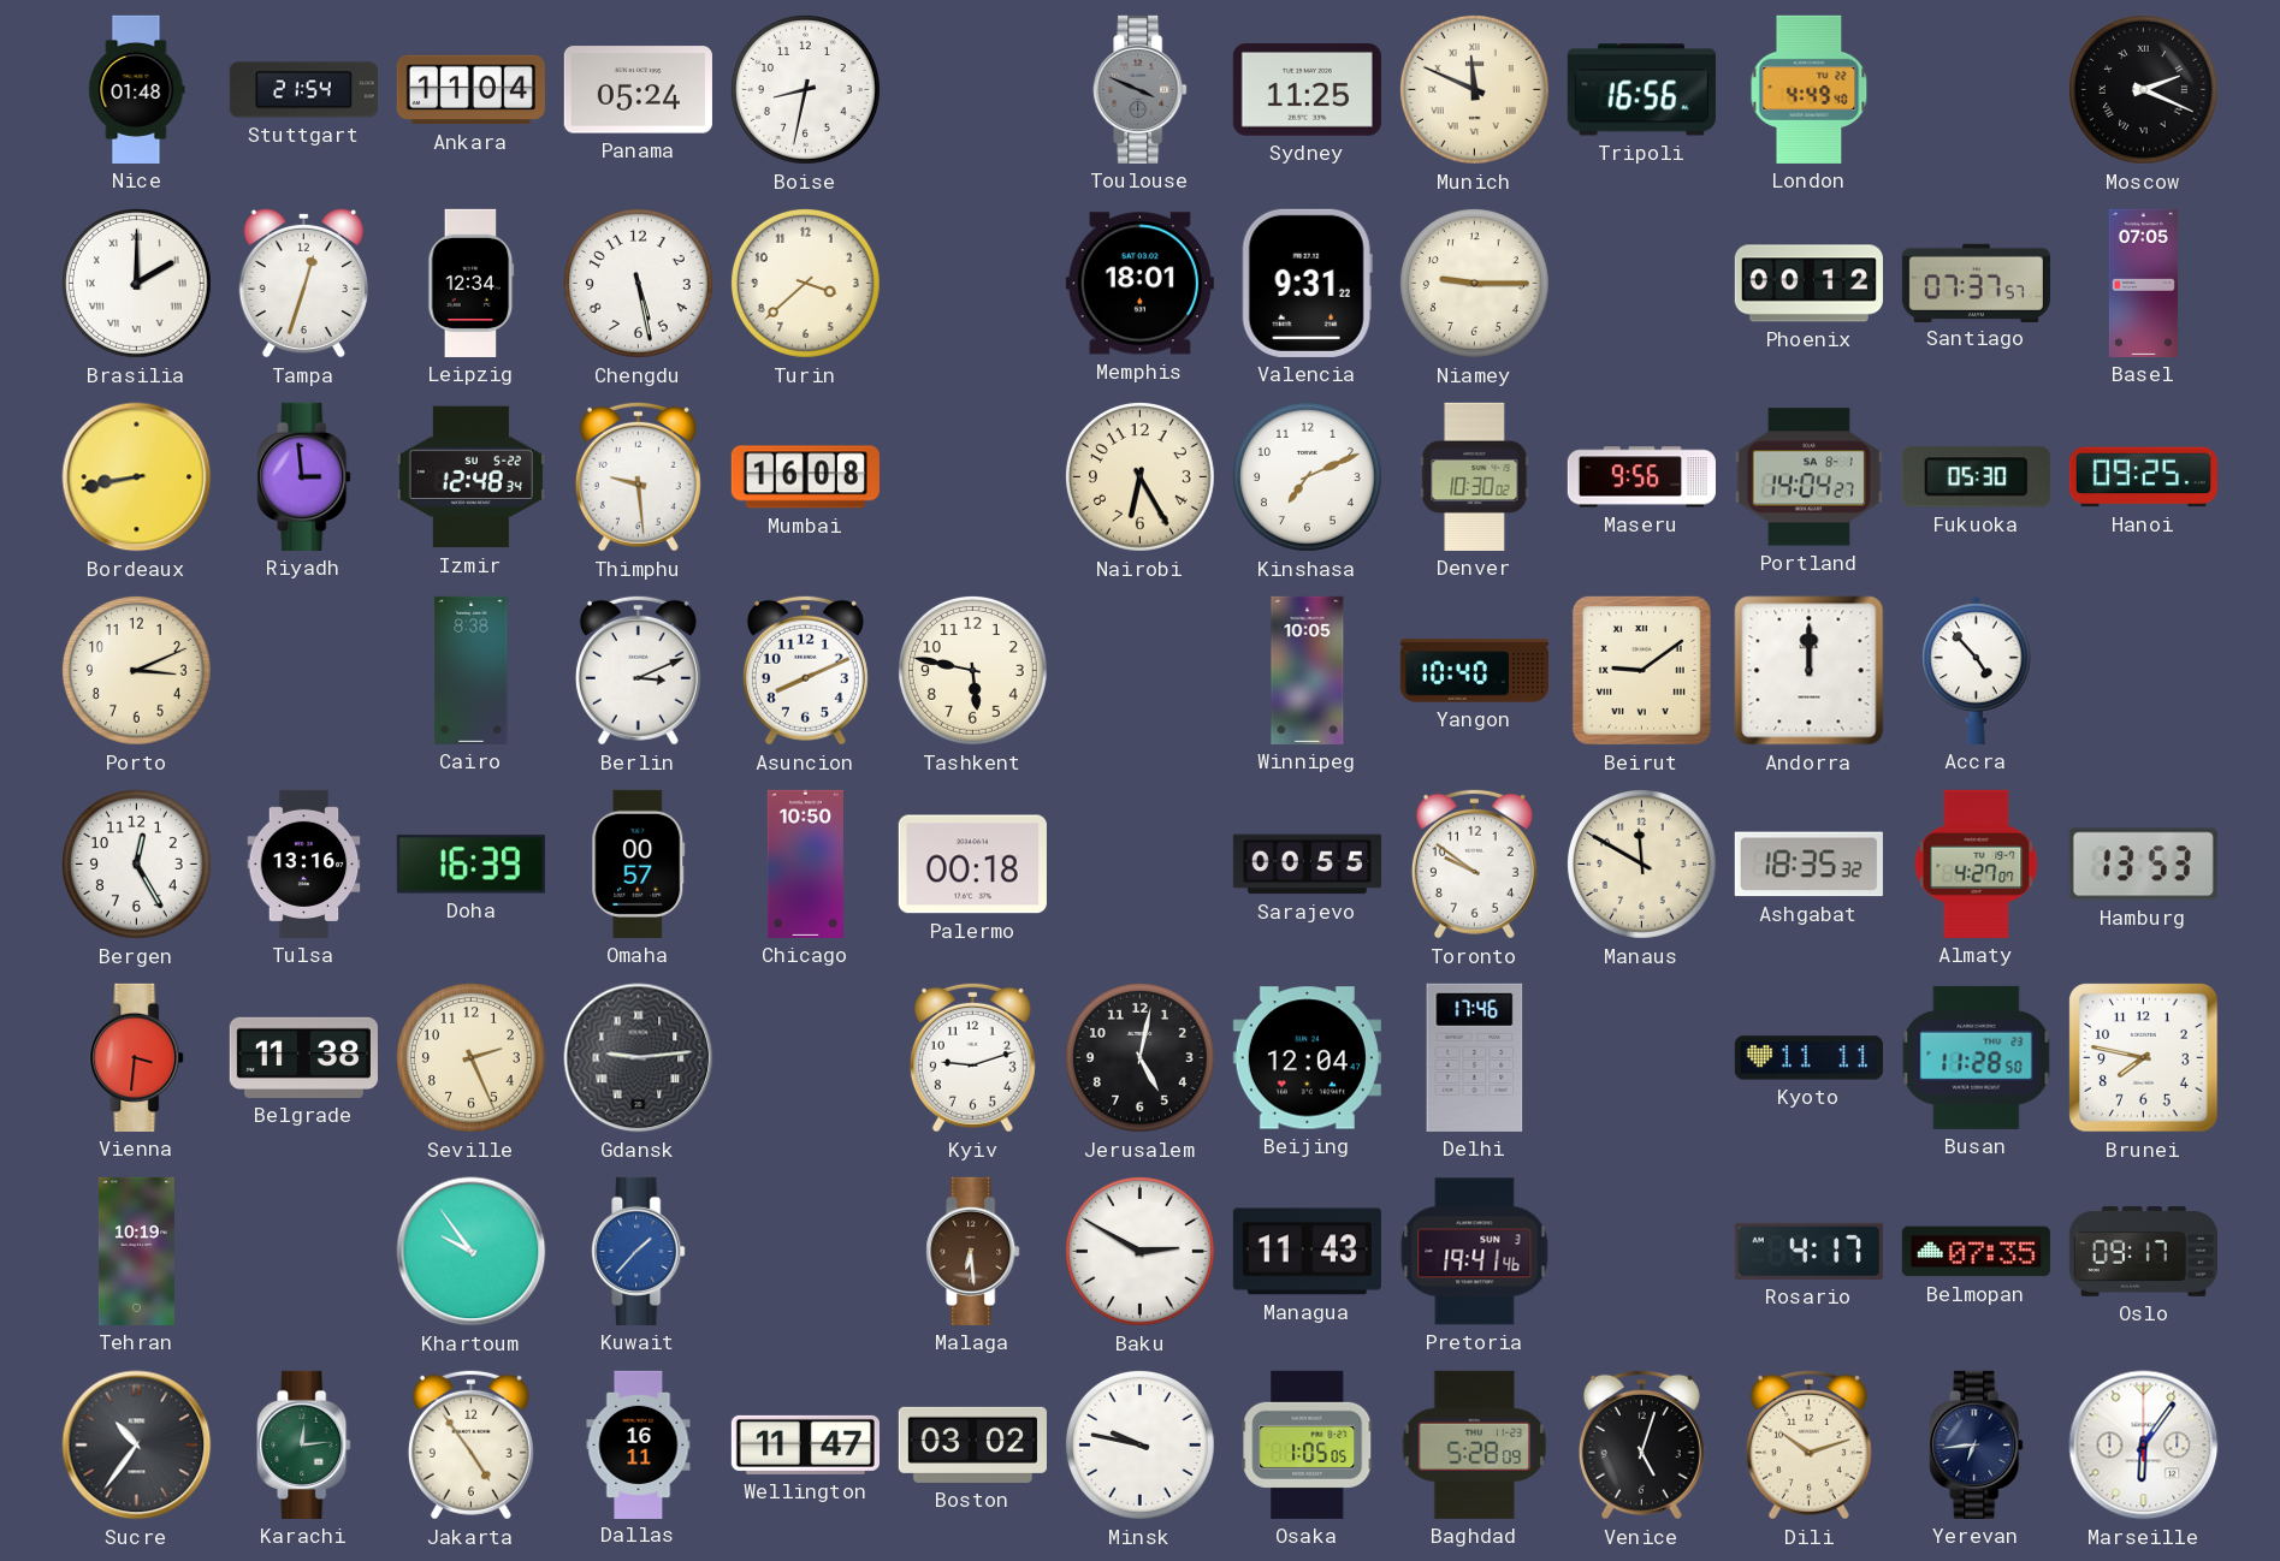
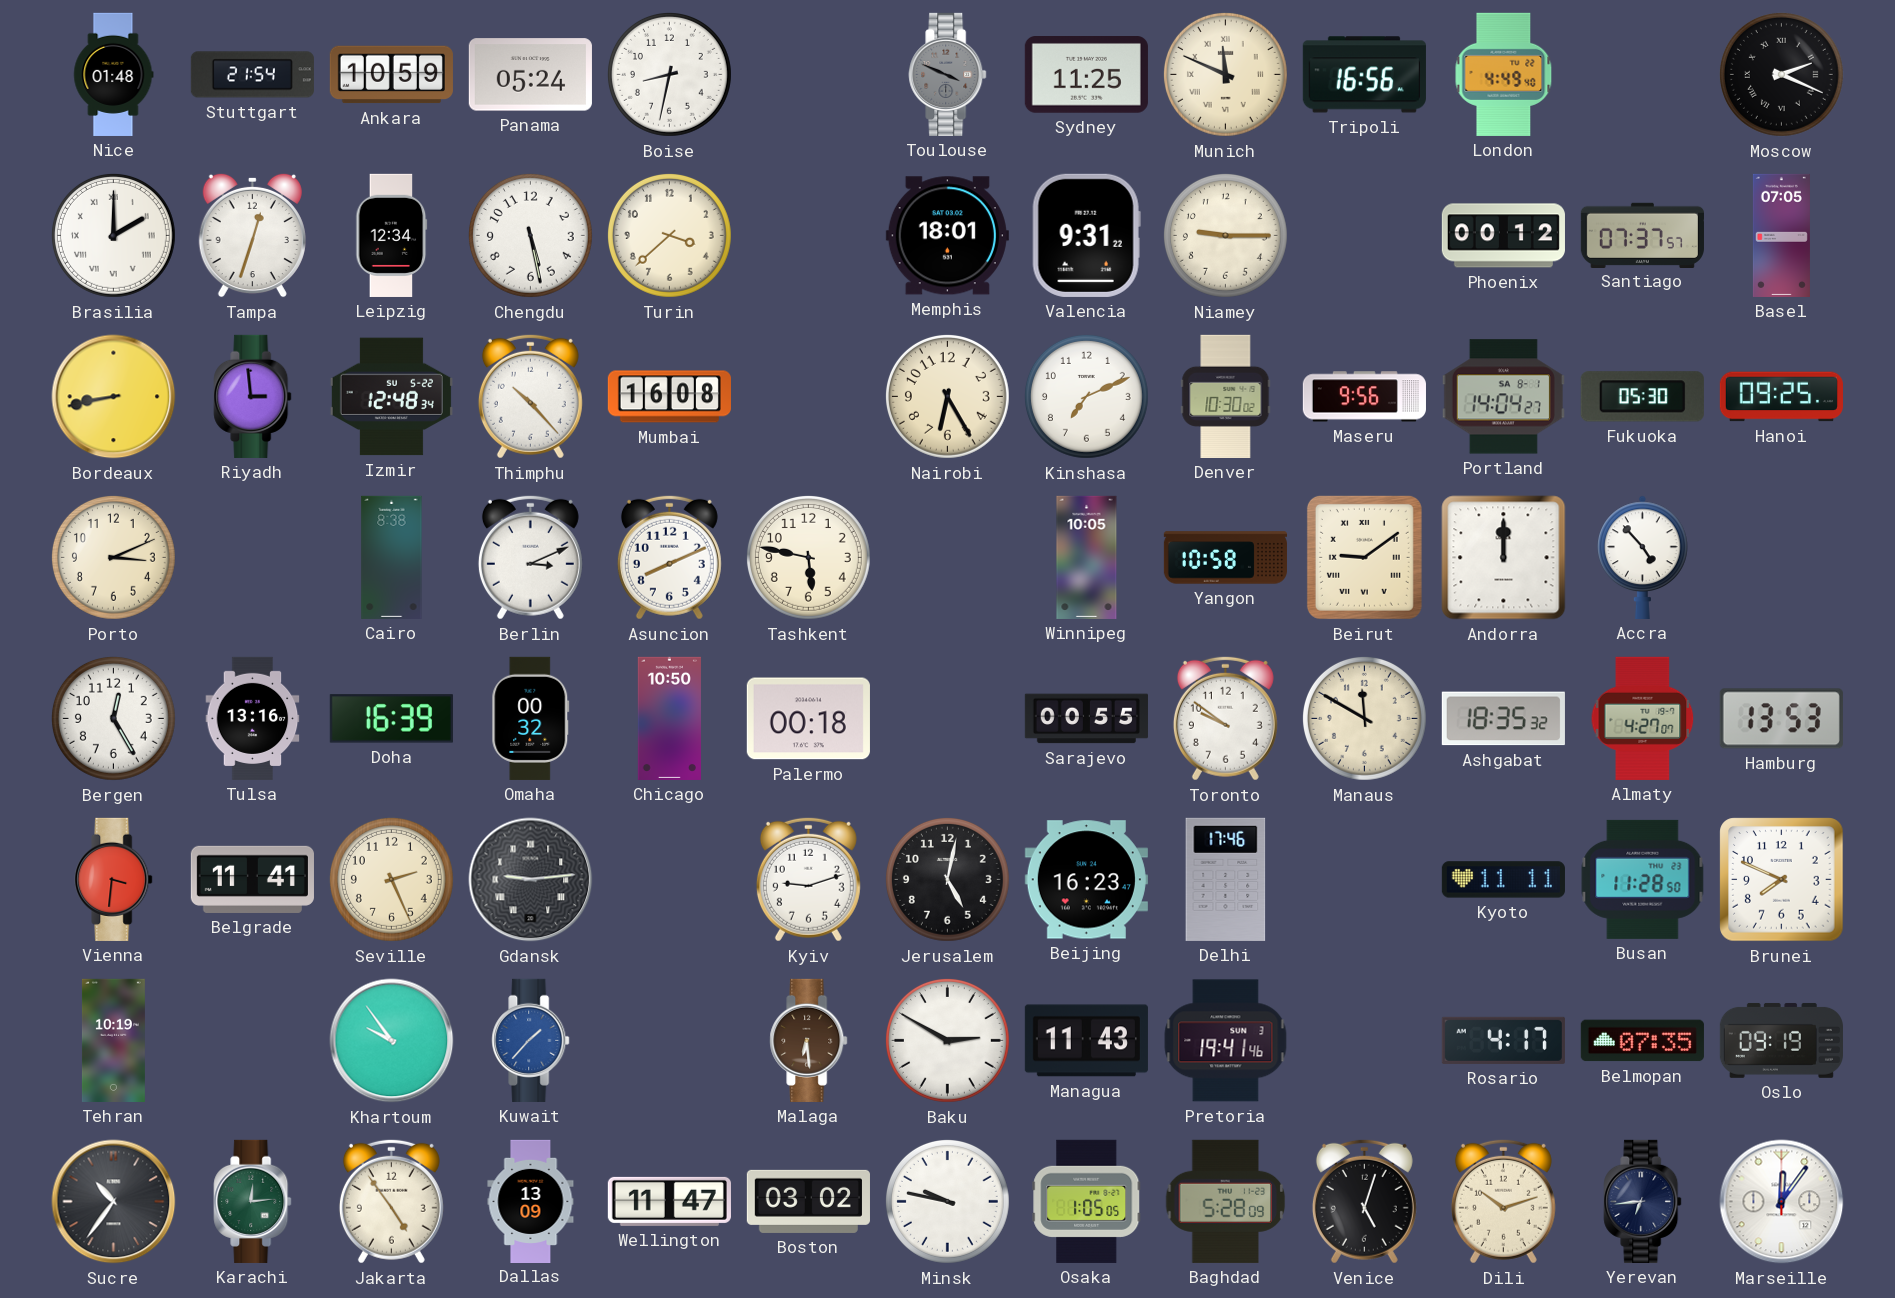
Ankara: 11:04 -> 10:59 (391, 75)
Thimphu: 9:29 -> 10:23 (530, 396)
Yangon: 10:40 -> 10:58 (1225, 558)
Omaha: 00:57 -> 00:32 (531, 718)
Belgrade: 11:38 -> 11:41 (252, 879)
Beijing: 12:04 -> 16:23 (1086, 880)
Brunei: 7:47 -> 7:49 (1782, 880)
Oslo: 09:17 -> 09:19 (1781, 1040)
Dallas: 16:11 -> 13:09 (531, 1201)
Marseille: 6:06 -> 12:06 (1782, 1202)
